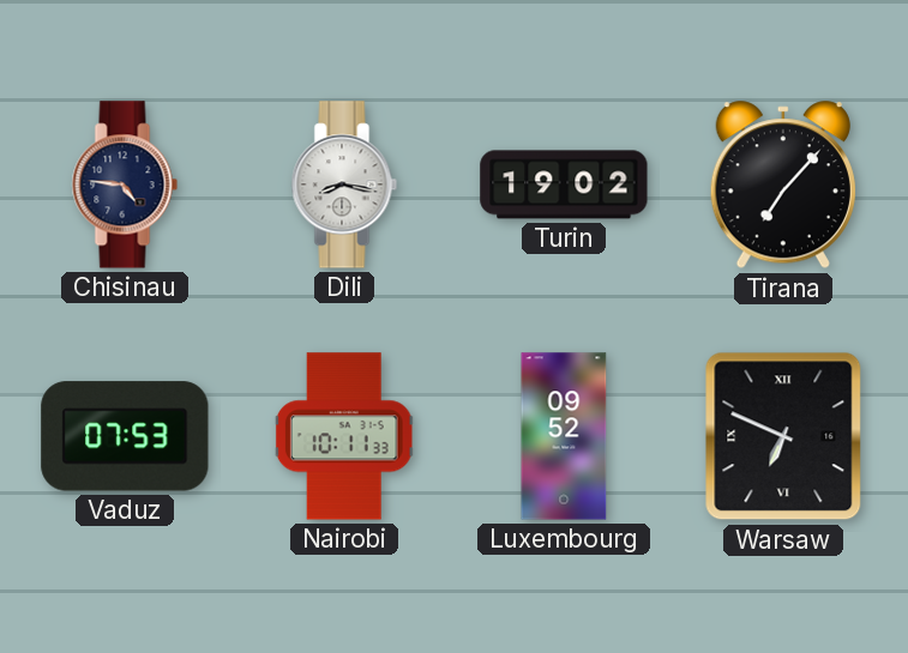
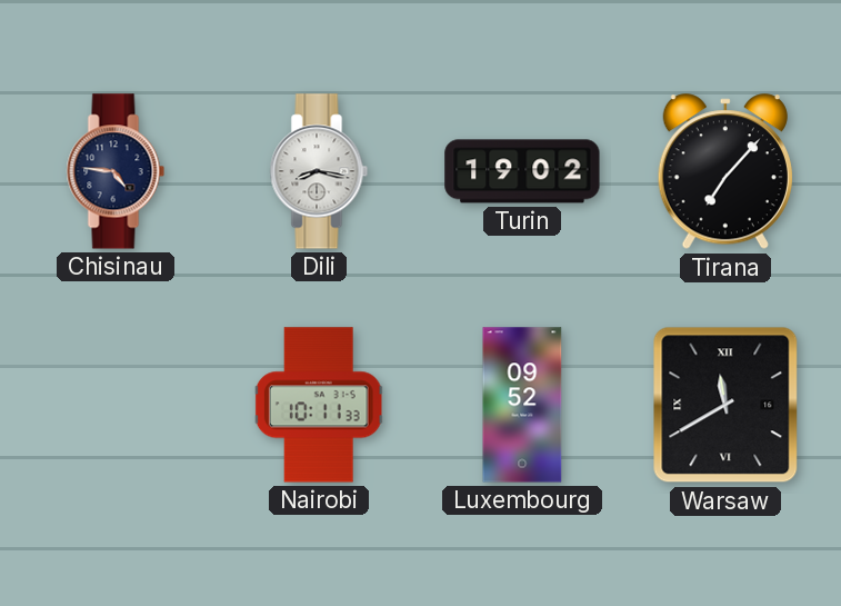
Vaduz: 07:53 -> none (125, 436)
Warsaw: 6:49 -> 11:40 (725, 405)
